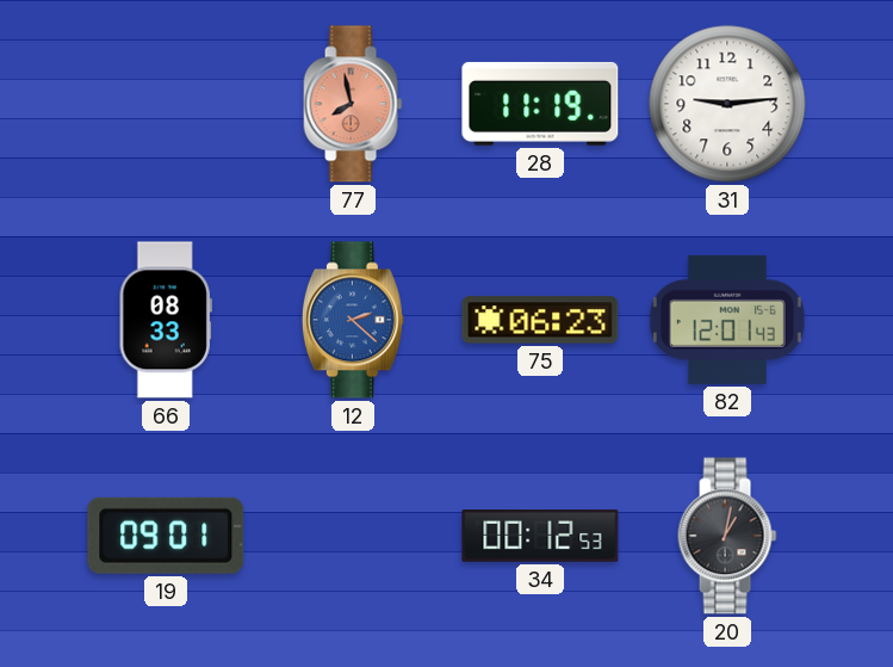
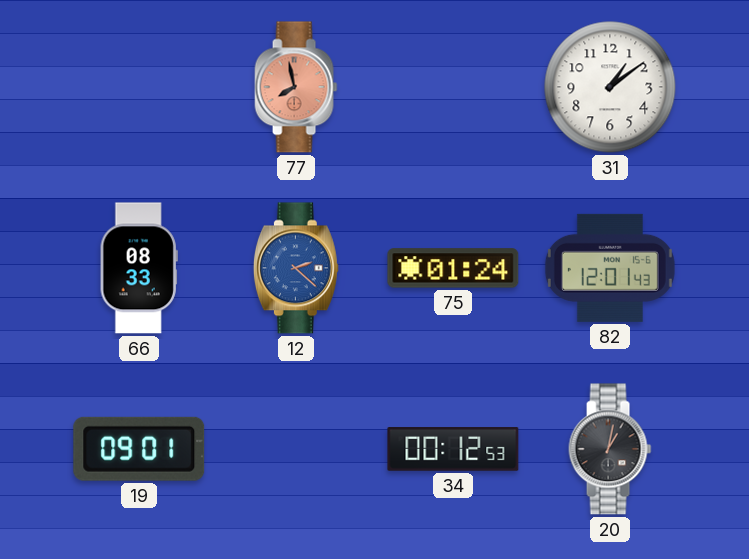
28: 11:19 -> none (540, 104)
31: 9:14 -> 1:09 (610, 87)
75: 06:23 -> 01:24 (453, 268)
